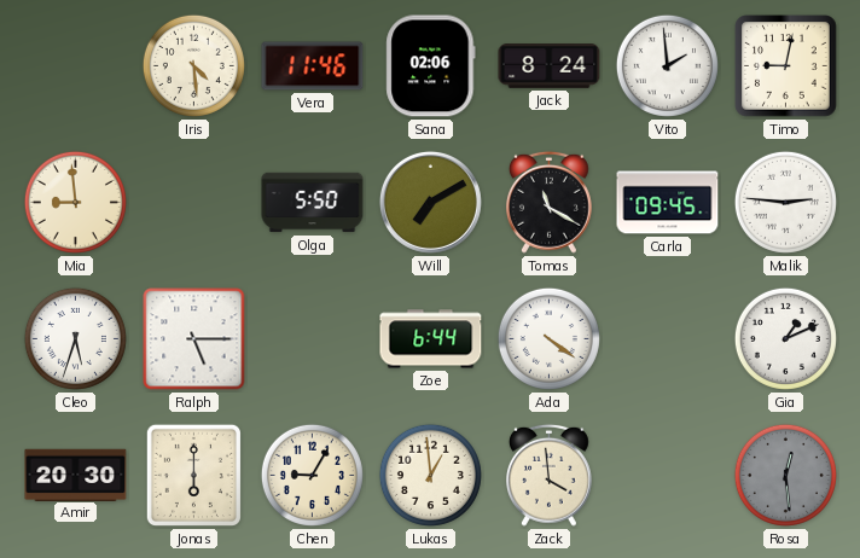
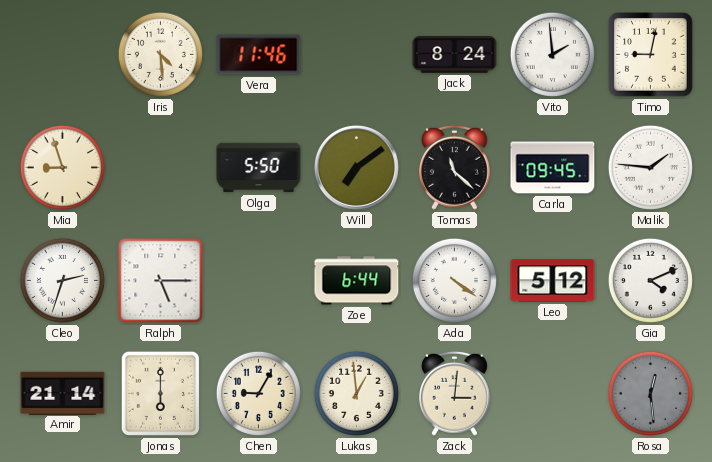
Sana: 02:06 -> none (431, 66)
Mia: 8:59 -> 8:57 (62, 167)
Will: 7:10 -> 7:09 (356, 167)
Tomas: 11:20 -> 11:22 (454, 167)
Malik: 2:46 -> 1:46 (650, 167)
Cleo: 5:33 -> 2:33 (62, 280)
Leo: none -> 5:12 (553, 281)
Gia: 1:11 -> 4:11 (650, 280)
Amir: 20:30 -> 21:14 (63, 393)
Zack: 3:59 -> 3:01 (454, 393)
